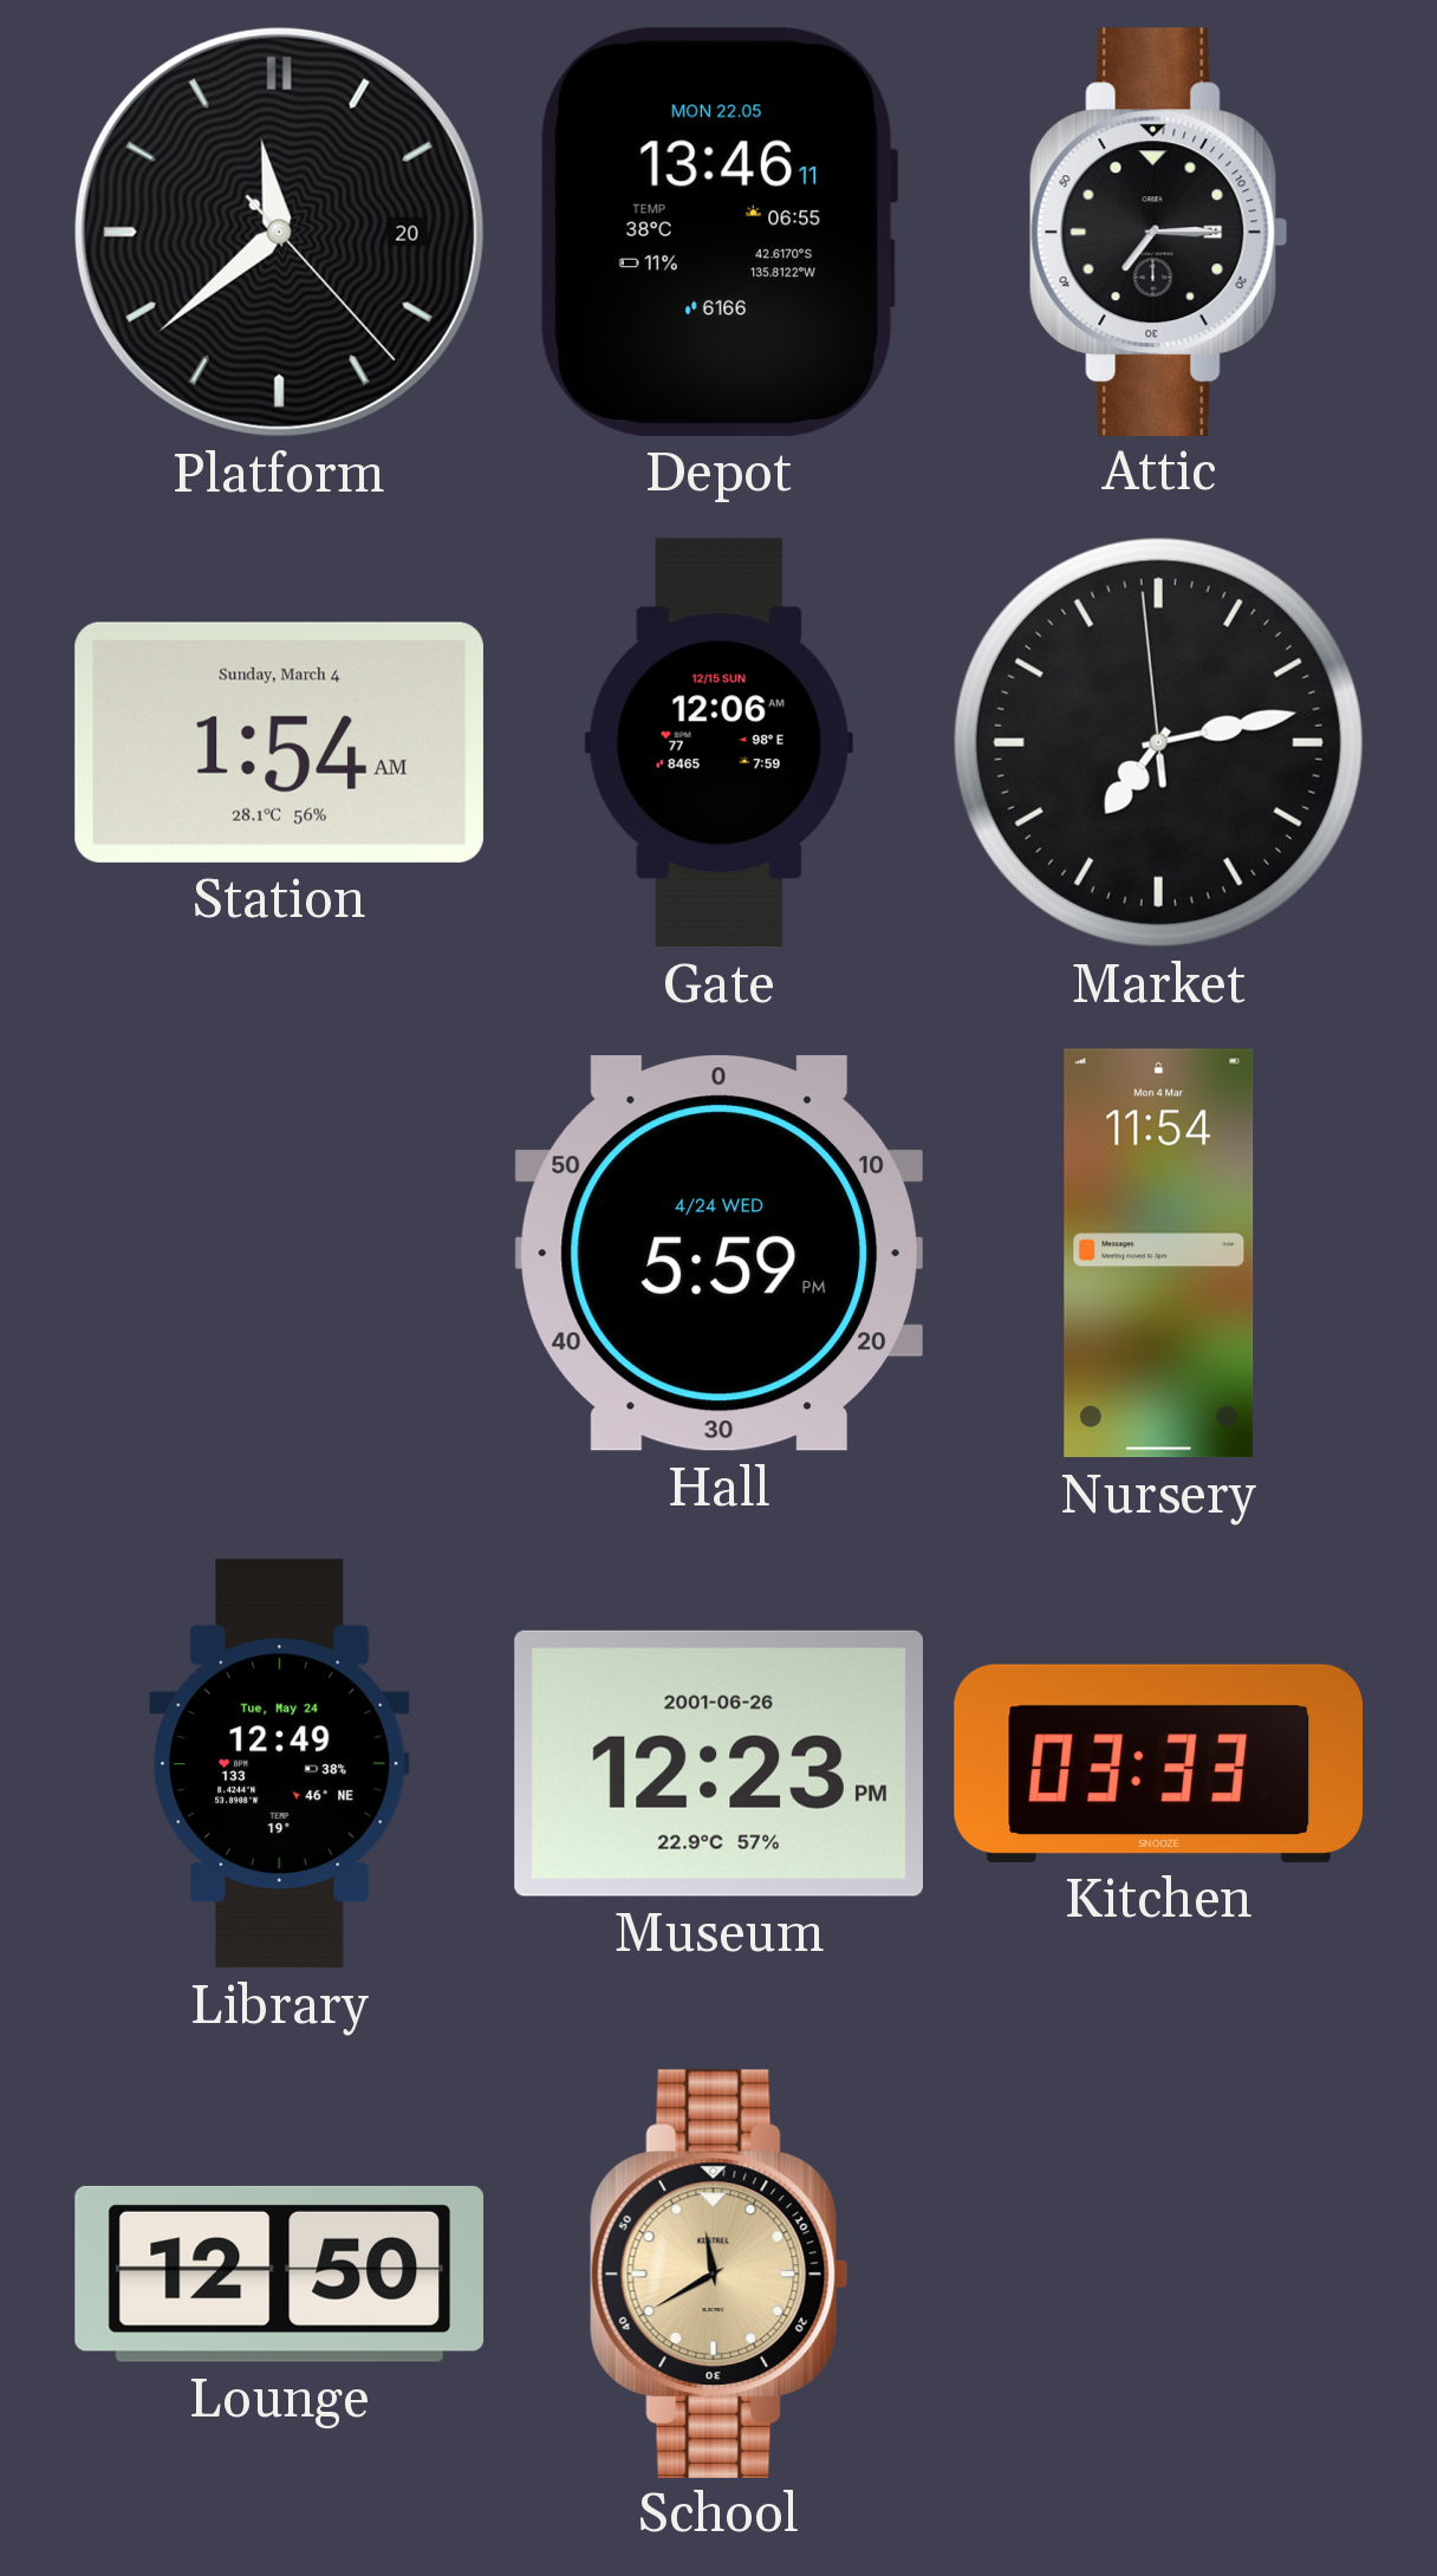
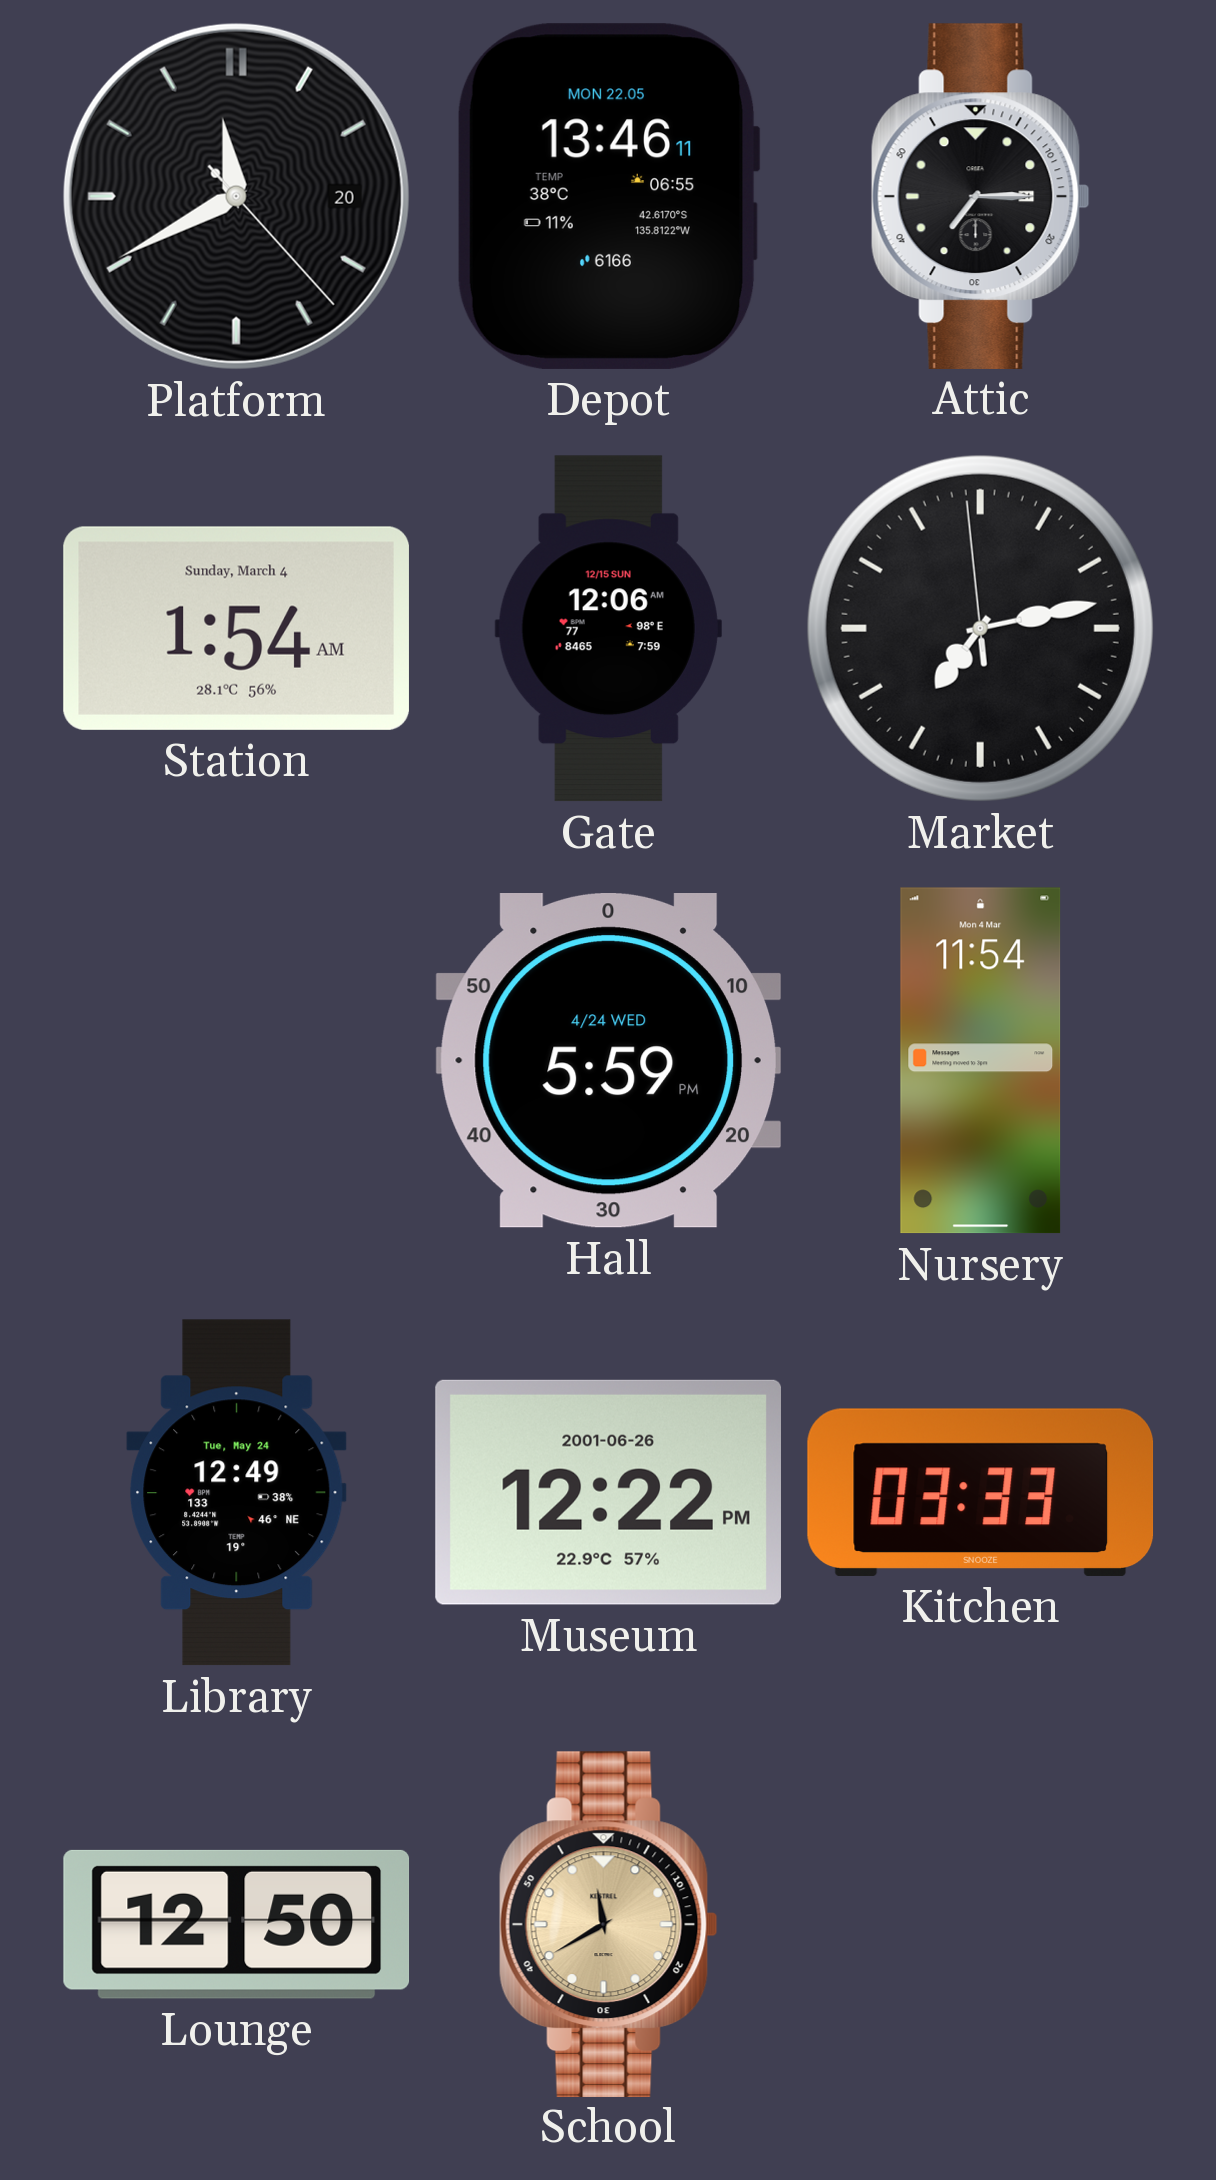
Platform: 11:38 -> 11:40 (236, 196)
Museum: 12:23 -> 12:22 (608, 1492)
